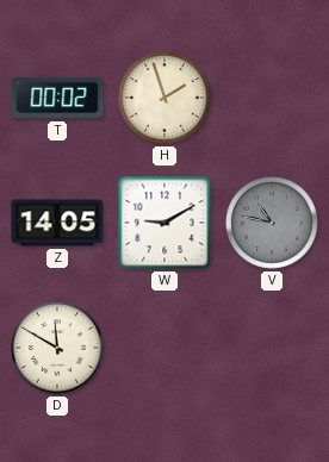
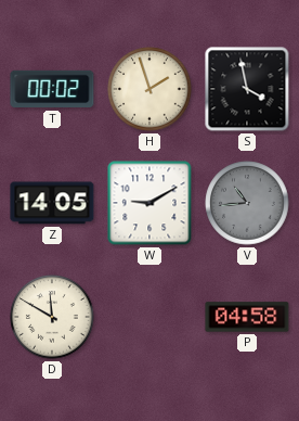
S: none -> 3:58 (247, 89)
V: 10:47 -> 10:44 (247, 203)
P: none -> 04:58 (247, 317)
